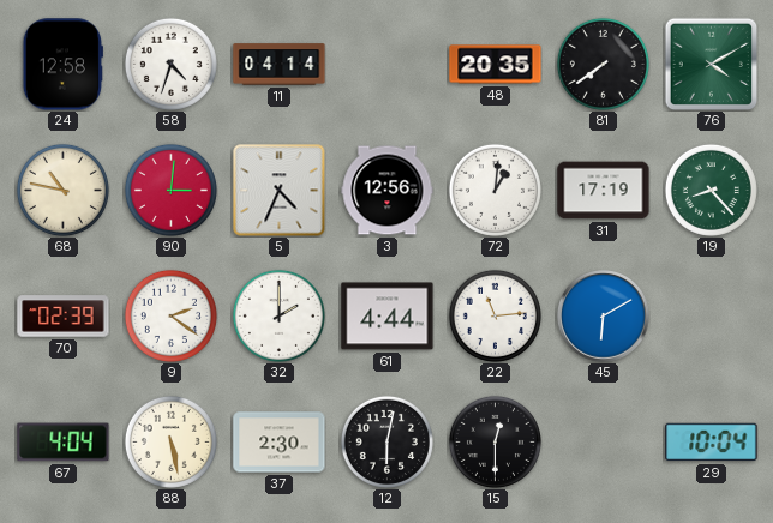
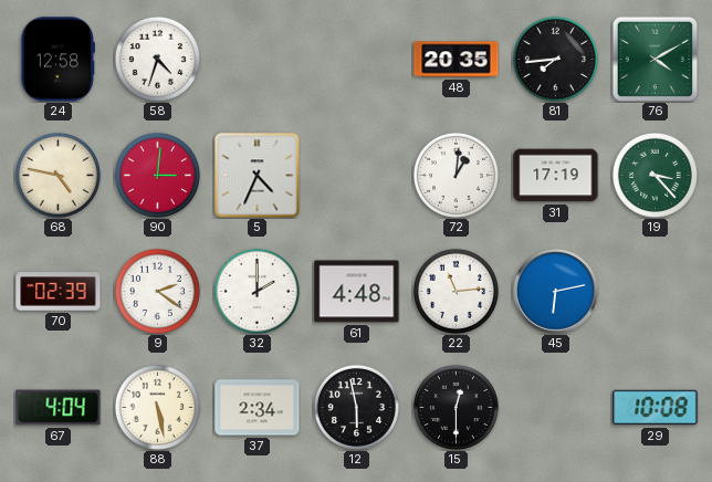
11: 04:14 -> none (280, 65)
81: 7:39 -> 7:44 (555, 59)
68: 10:47 -> 4:47 (57, 175)
3: 12:56 -> none (388, 191)
19: 8:23 -> 3:23 (655, 175)
61: 4:44 -> 4:48 (357, 292)
45: 6:10 -> 6:13 (556, 292)
37: 2:30 -> 2:34 (258, 408)
12: 6:02 -> 5:58 (356, 407)
29: 10:04 -> 10:08 (656, 408)
